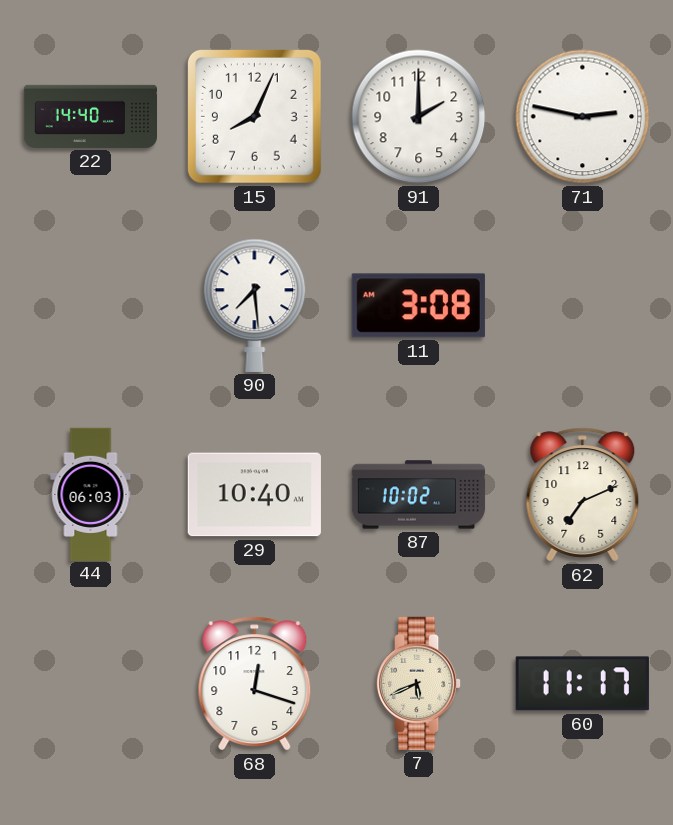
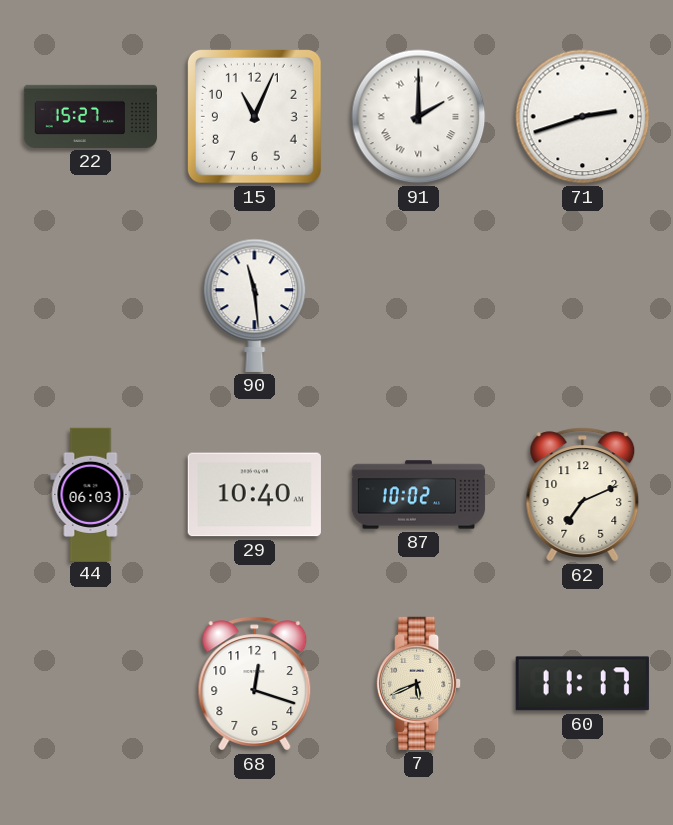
22: 14:40 -> 15:27 (91, 116)
15: 8:04 -> 11:04 (254, 116)
91 numerals: Arabic -> Roman (419, 117)
71: 2:47 -> 2:42 (583, 117)
90: 7:29 -> 11:29 (255, 305)
11: 3:08 -> none (418, 306)
